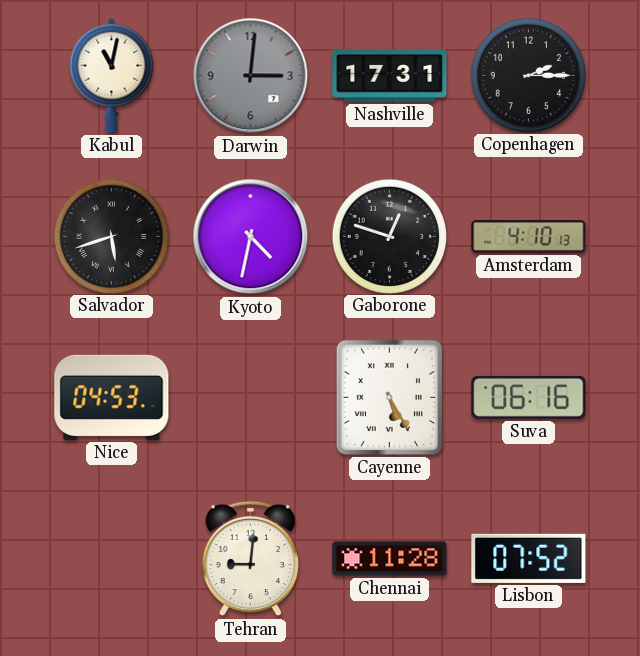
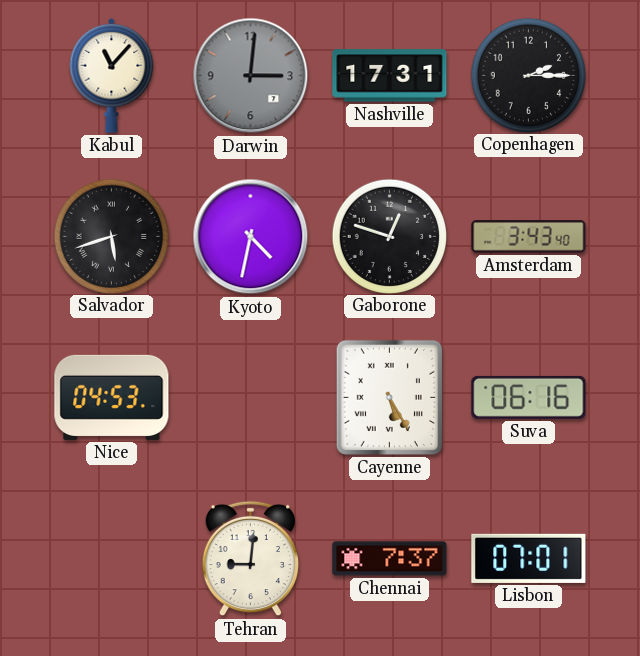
Kabul: 11:02 -> 11:07 (112, 75)
Amsterdam: 4:10 -> 3:43 (529, 237)
Chennai: 11:28 -> 7:37 (390, 559)
Lisbon: 07:52 -> 07:01 (529, 558)
